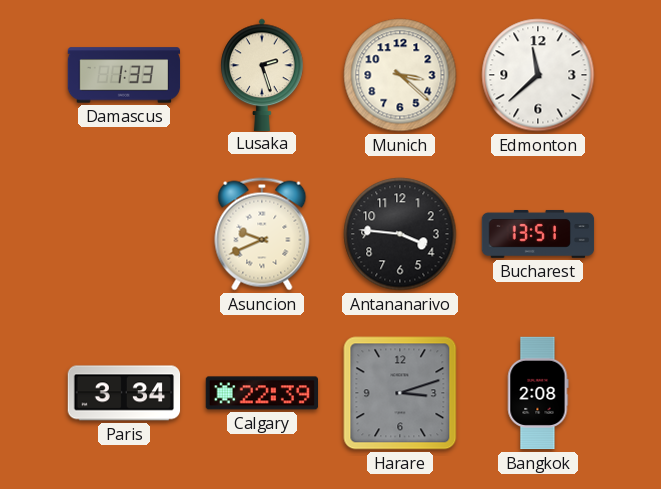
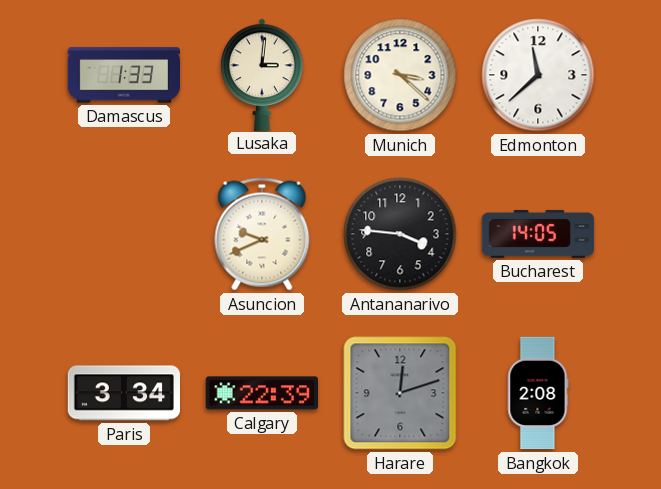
Lusaka: 2:27 -> 3:01 (262, 74)
Bucharest: 13:51 -> 14:05 (538, 234)
Harare: 3:12 -> 12:12 (400, 393)
